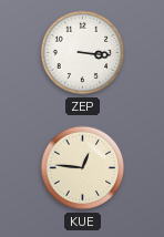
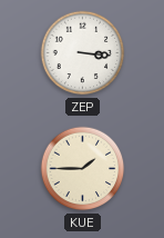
KUE: 12:46 -> 1:45 (83, 169)
